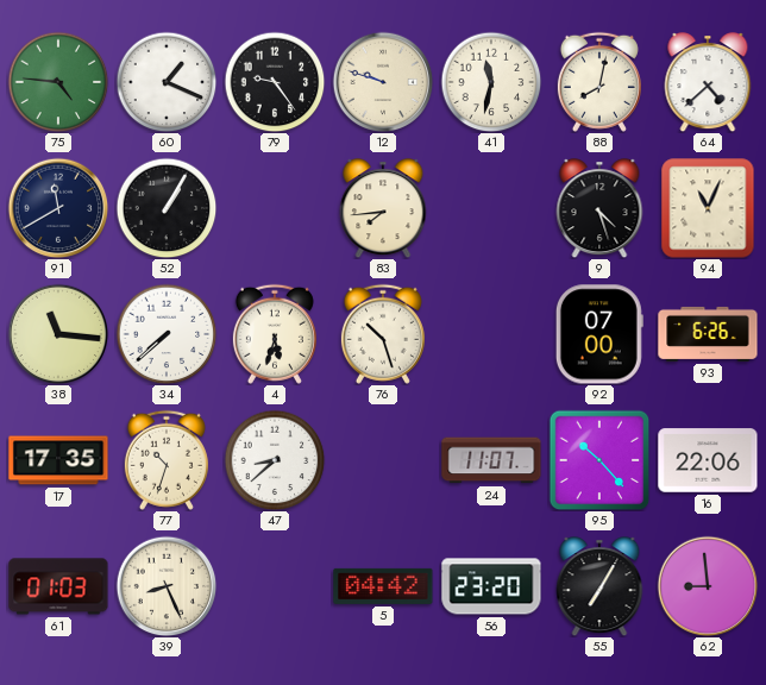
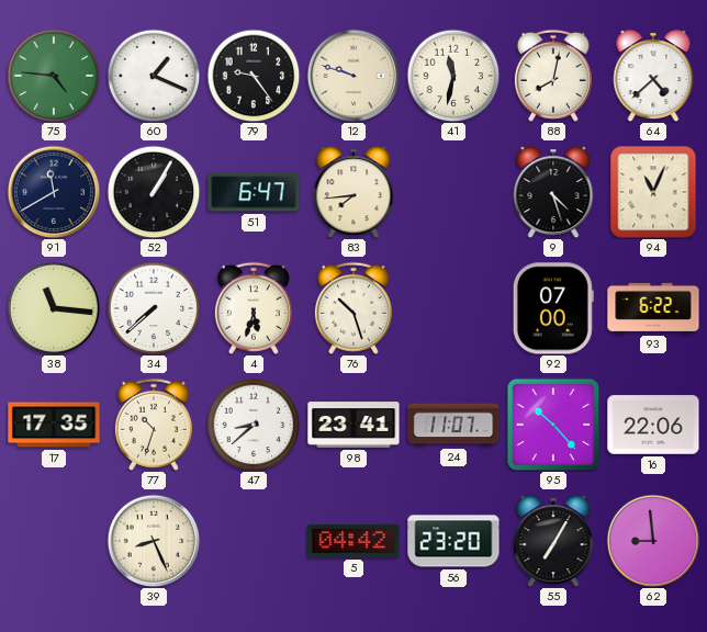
51: none -> 6:47 (254, 192)
93: 6:26 -> 6:22 (653, 308)
98: none -> 23:41 (353, 425)
61: 01:03 -> none (58, 586)
